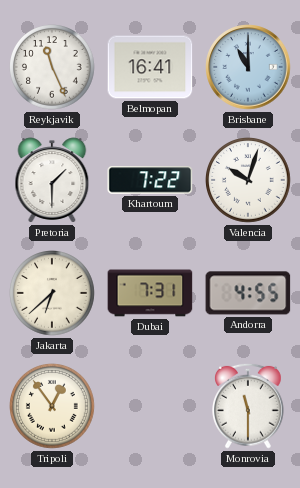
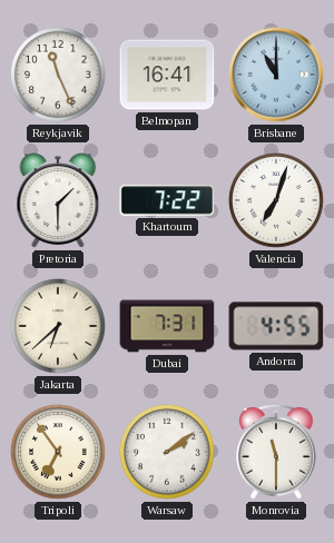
Valencia: 10:03 -> 7:03 (277, 201)
Tripoli: 12:54 -> 6:54 (59, 453)
Warsaw: none -> 2:09 (168, 453)
